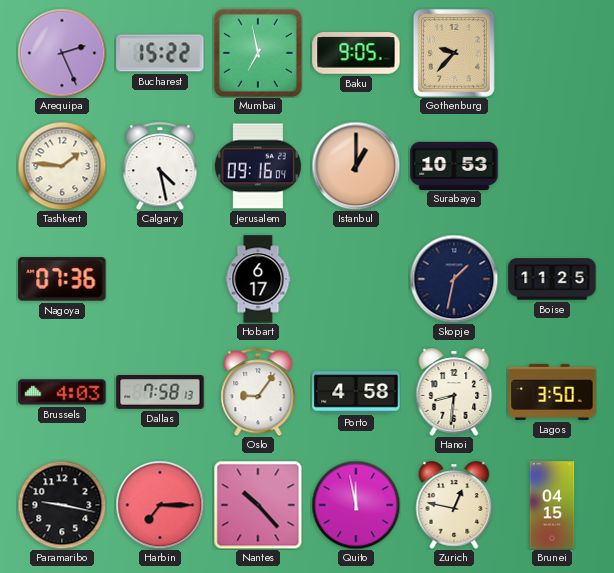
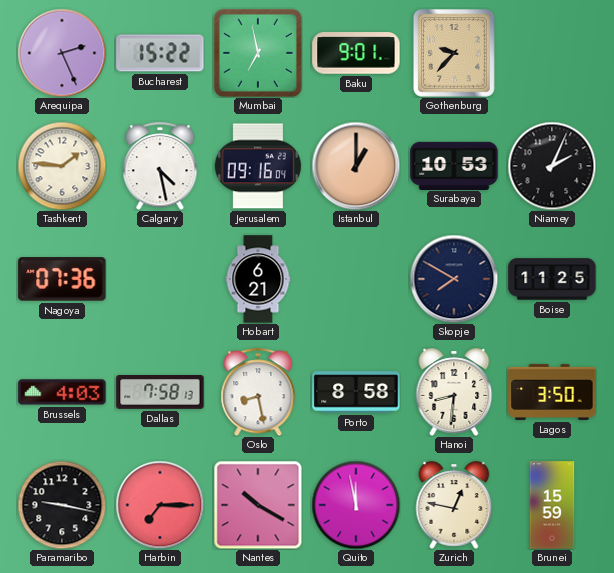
Baku: 9:05 -> 9:01 (356, 53)
Niamey: none -> 2:04 (552, 166)
Hobart: 6:17 -> 6:21 (258, 279)
Skopje: 1:32 -> 7:50 (454, 279)
Oslo: 9:06 -> 8:28 (258, 392)
Porto: 4:58 -> 8:58 (356, 392)
Nantes: 10:23 -> 10:20 (258, 505)
Brunei: 04:15 -> 15:59 (552, 505)
